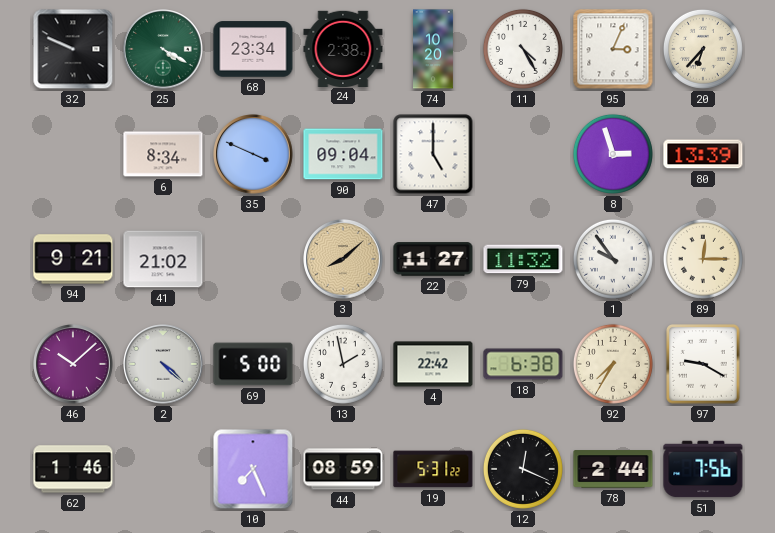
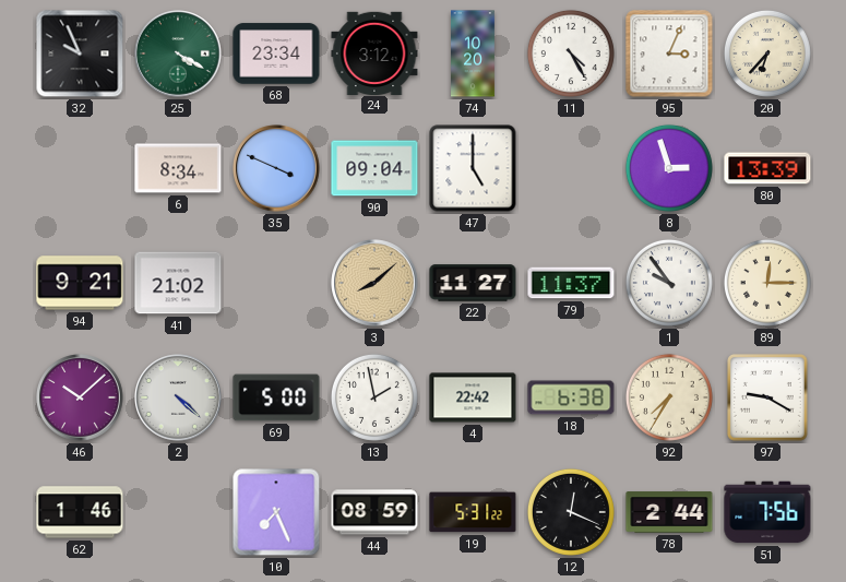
32: 9:49 -> 9:56 (80, 54)
24: 2:38 -> 3:12 (374, 52)
79: 11:32 -> 11:37 (571, 283)
